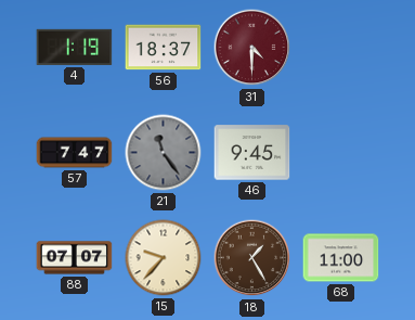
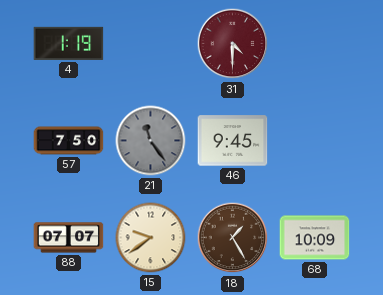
56: 18:37 -> none (164, 48)
57: 7:47 -> 7:50 (69, 141)
15: 9:37 -> 9:39 (151, 238)
68: 11:00 -> 10:09 (315, 238)
